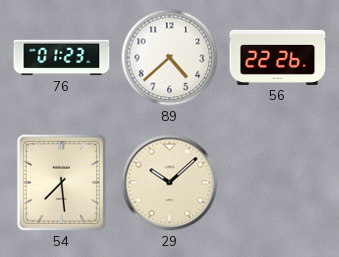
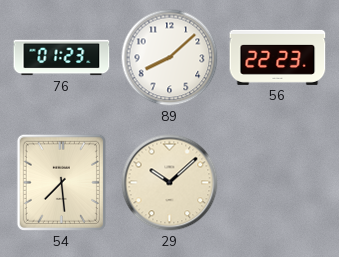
89: 4:38 -> 8:08 (170, 58)
56: 22:26 -> 22:23 (278, 57)
